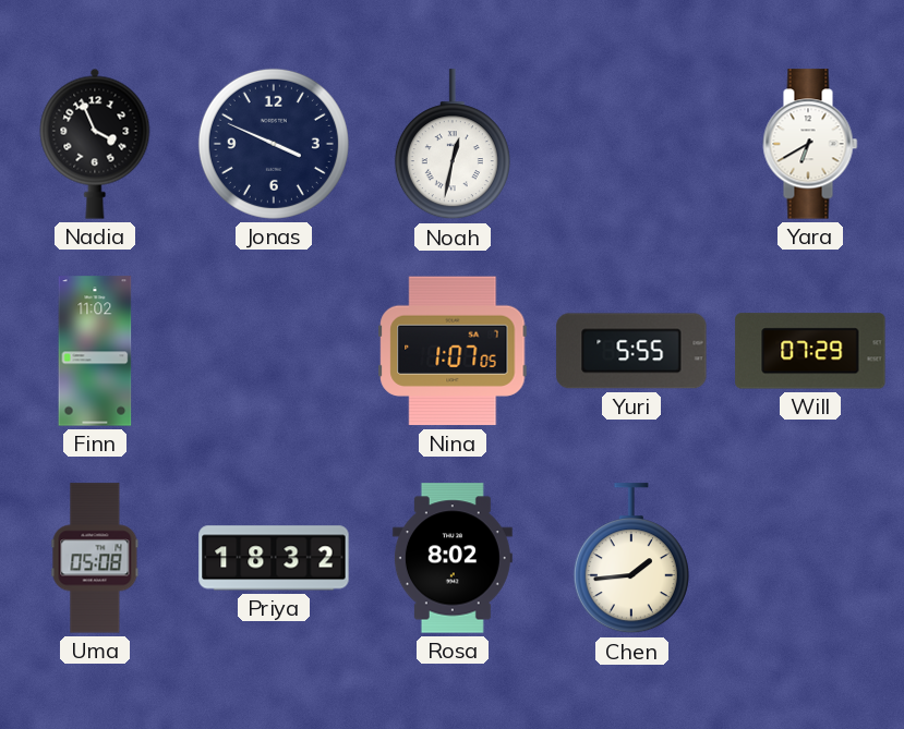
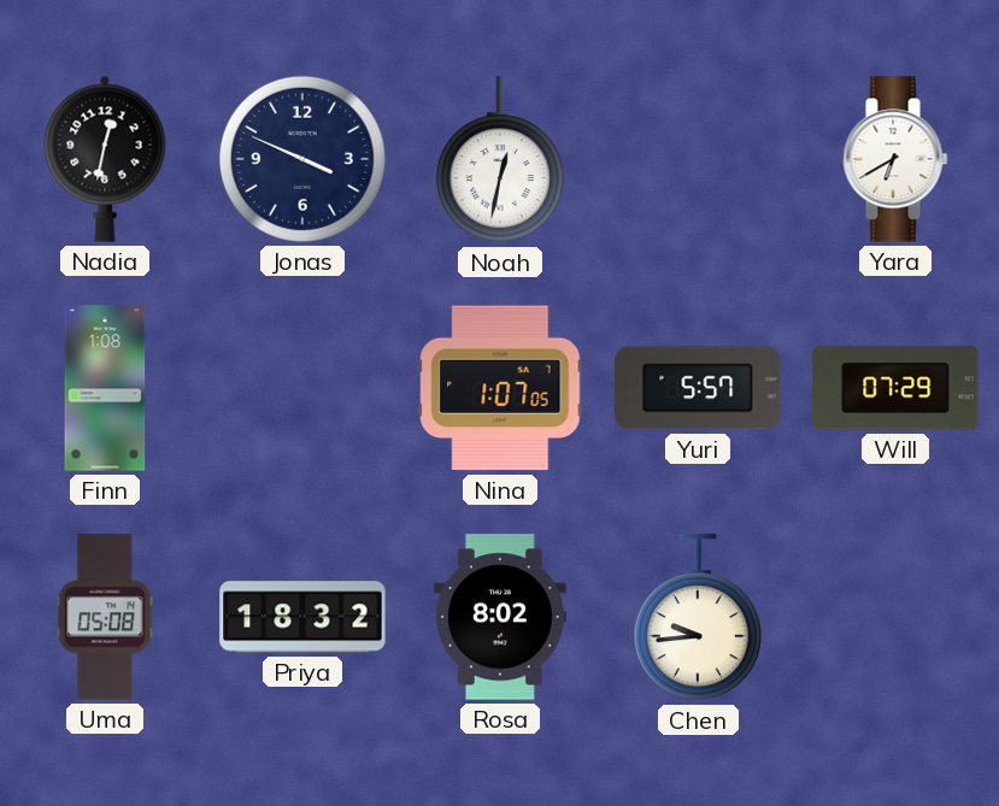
Nadia: 3:56 -> 12:32 (105, 159)
Finn: 11:02 -> 1:08 (105, 388)
Yuri: 5:55 -> 5:57 (698, 388)
Chen: 1:44 -> 9:44 (698, 618)
